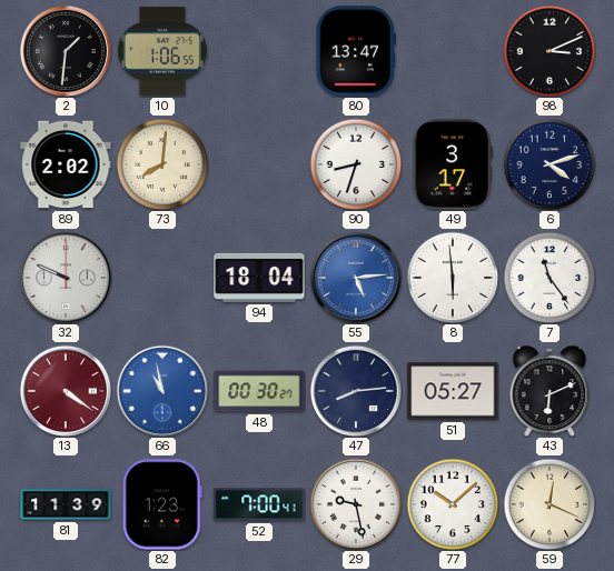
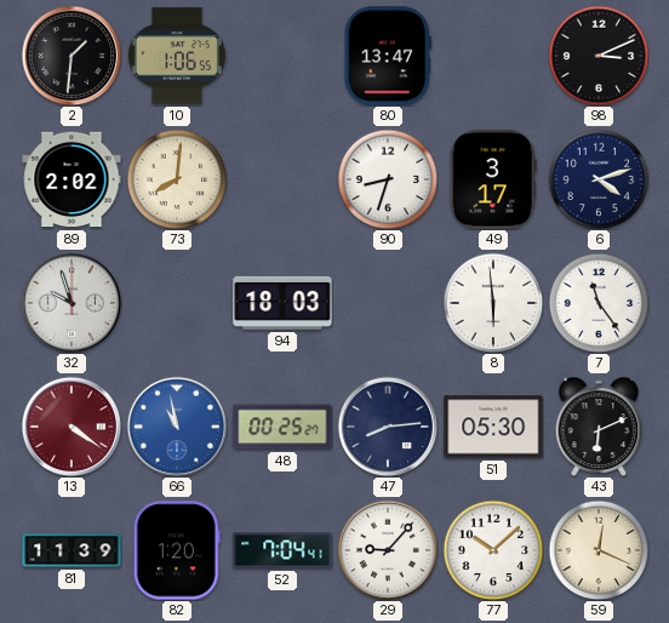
32: 9:49 -> 9:57 (72, 303)
94: 18:04 -> 18:03 (282, 303)
55: 5:14 -> none (356, 278)
48: 00:30 -> 00:25 (282, 427)
51: 05:27 -> 05:30 (493, 427)
82: 1:23 -> 1:20 (177, 550)
52: 7:00 -> 7:04 (282, 550)
29: 9:28 -> 9:07 (388, 550)
